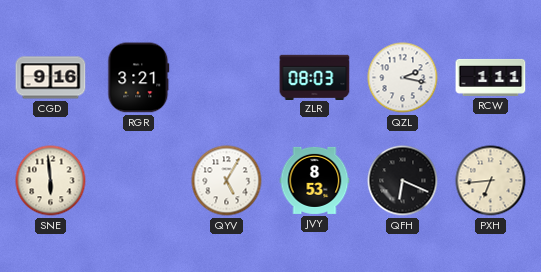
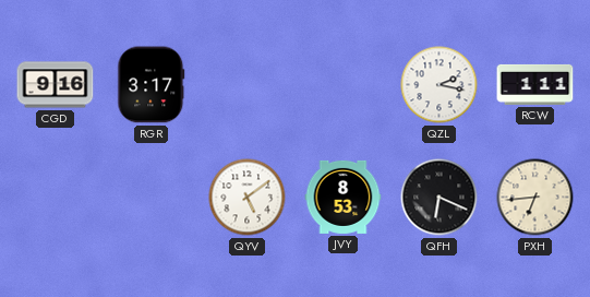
RGR: 3:21 -> 3:17 (152, 85)
ZLR: 08:03 -> none (315, 77)
SNE: 5:59 -> none (51, 181)
QYV: 5:05 -> 5:09 (248, 198)
